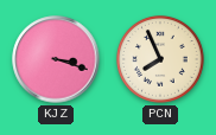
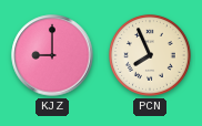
KJZ: 3:18 -> 9:00 (52, 55)
